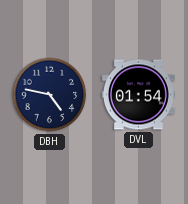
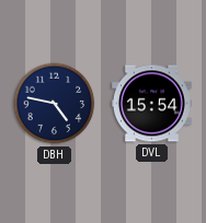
DVL: 01:54 -> 15:54 (151, 104)
